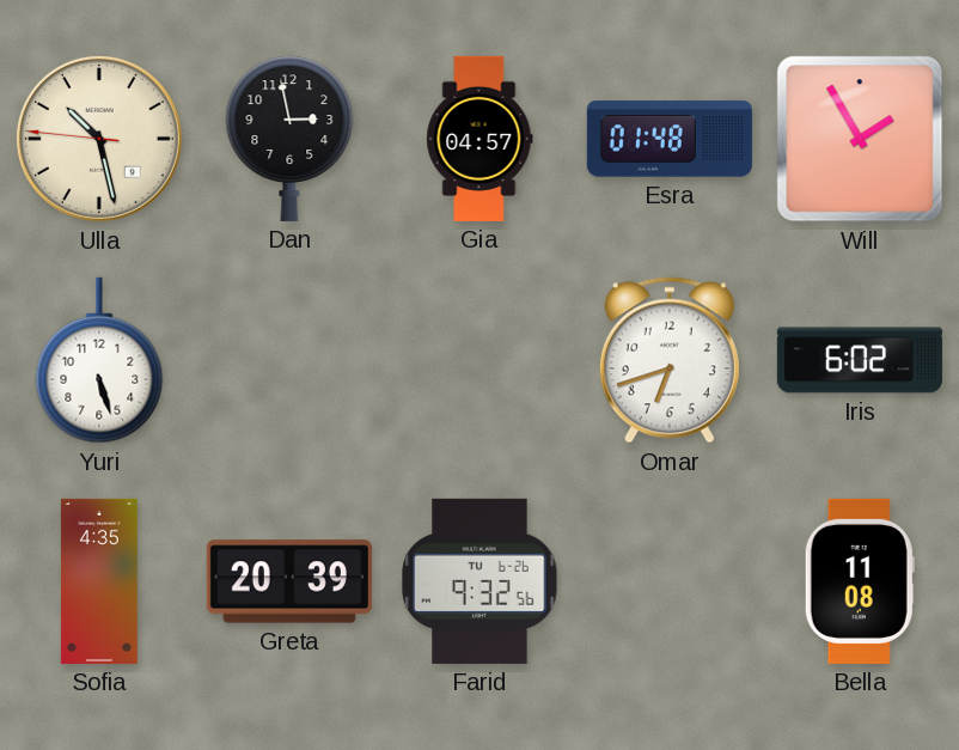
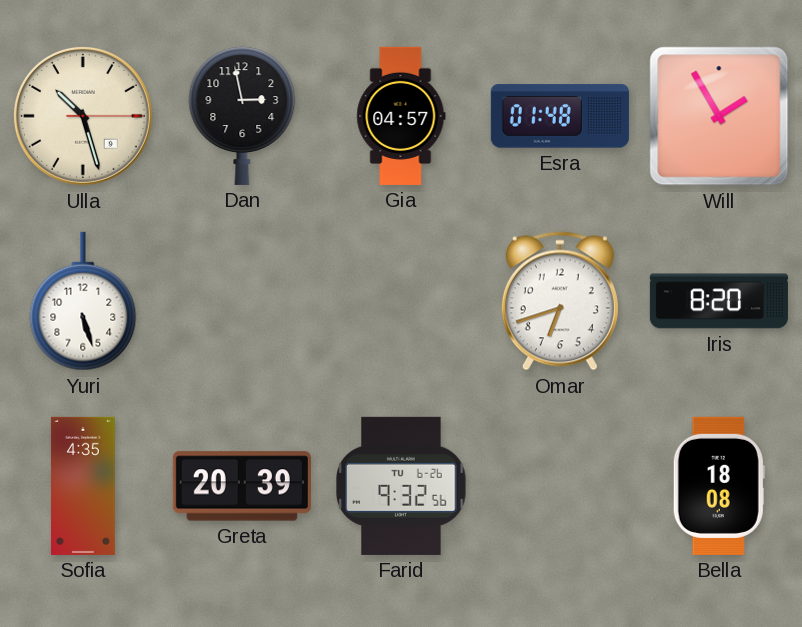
Ulla: 10:27:46 -> 10:27:15 (83, 116)
Iris: 6:02 -> 8:20 (719, 301)
Bella: 11:08 -> 18:08 (719, 486)
